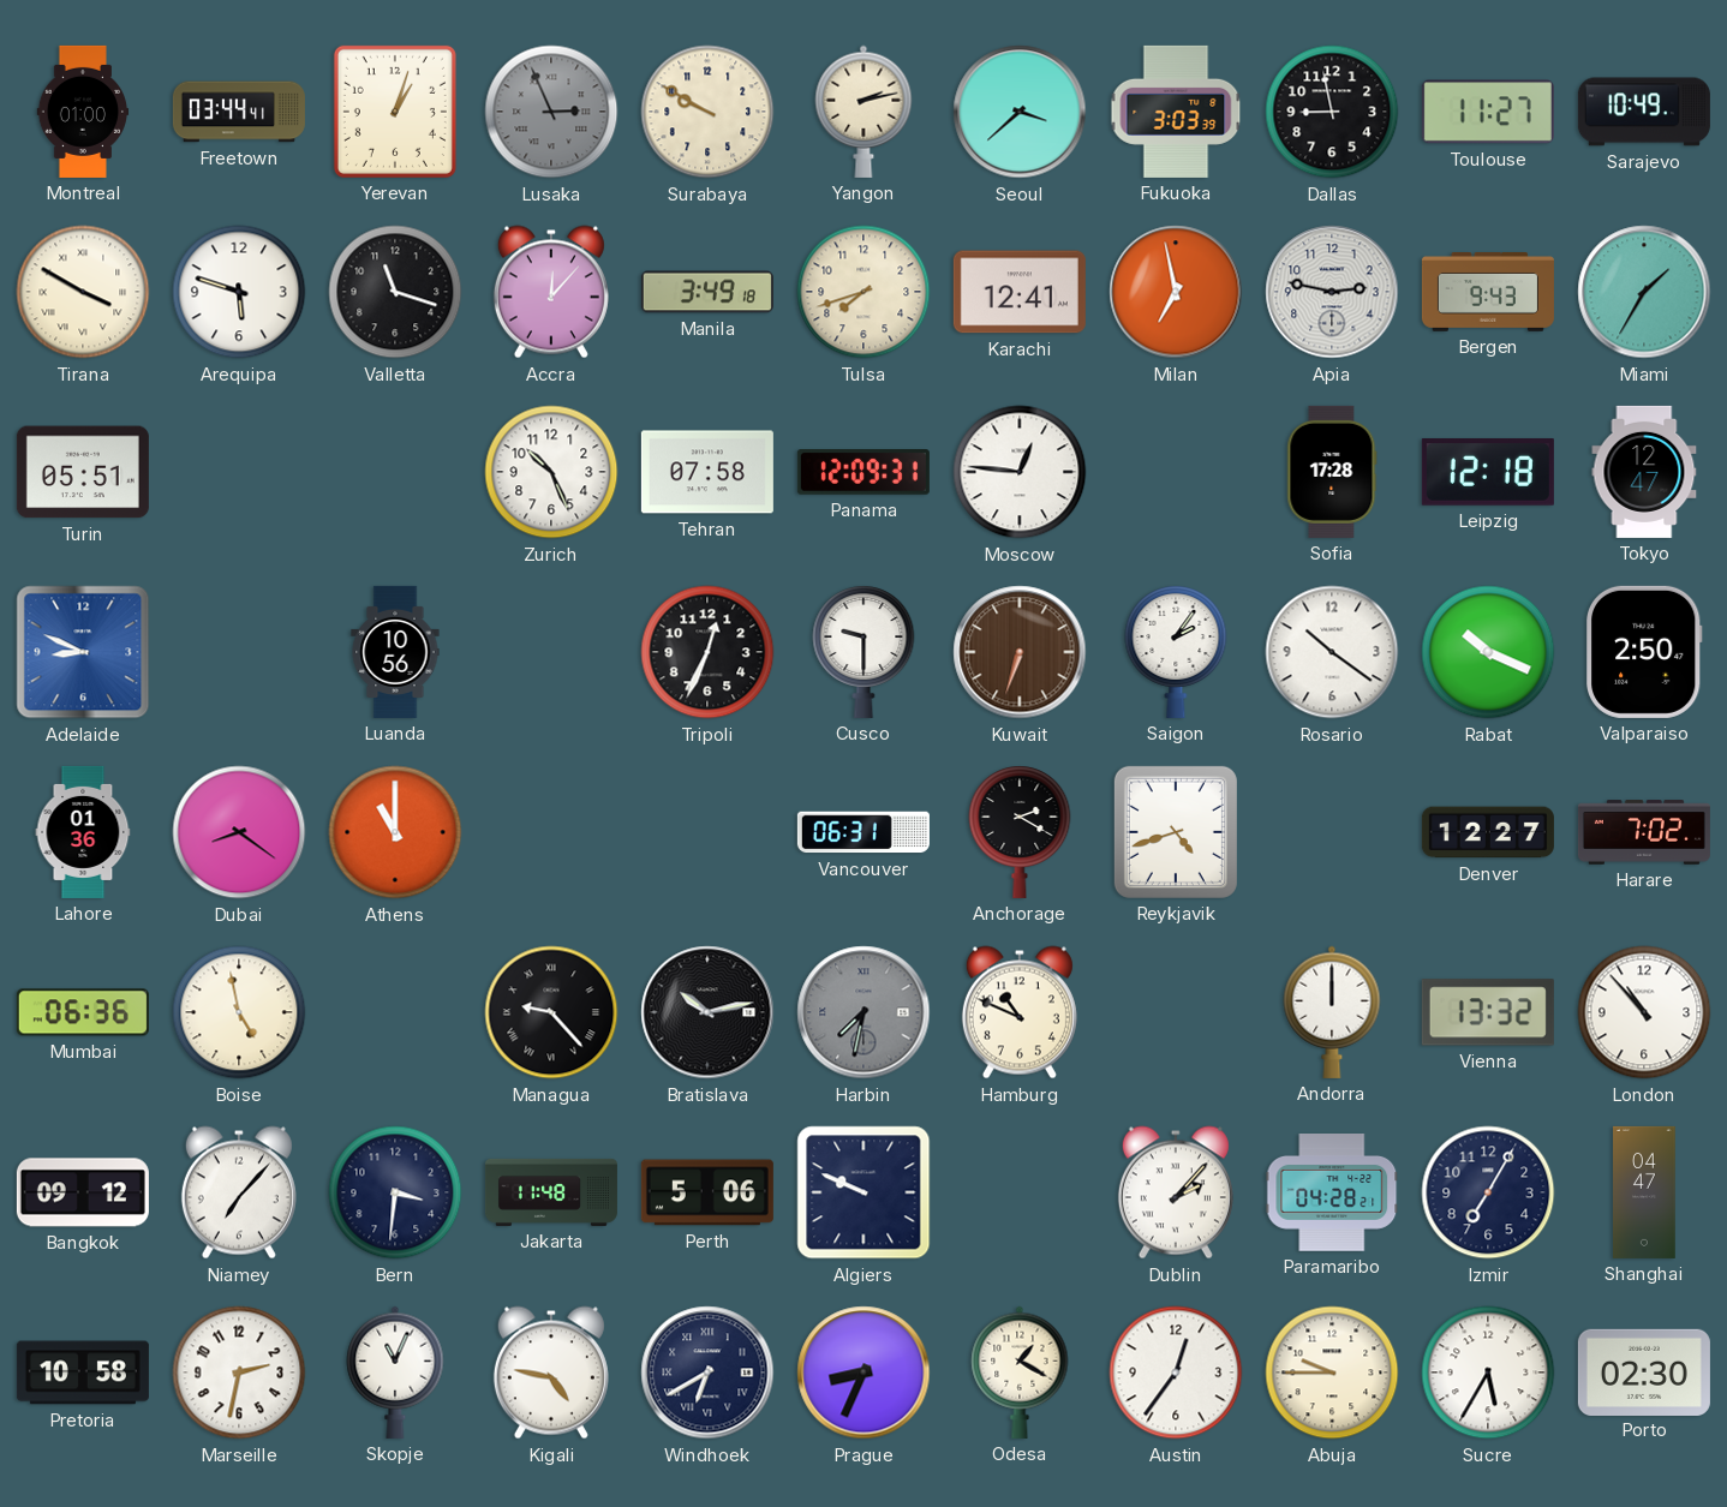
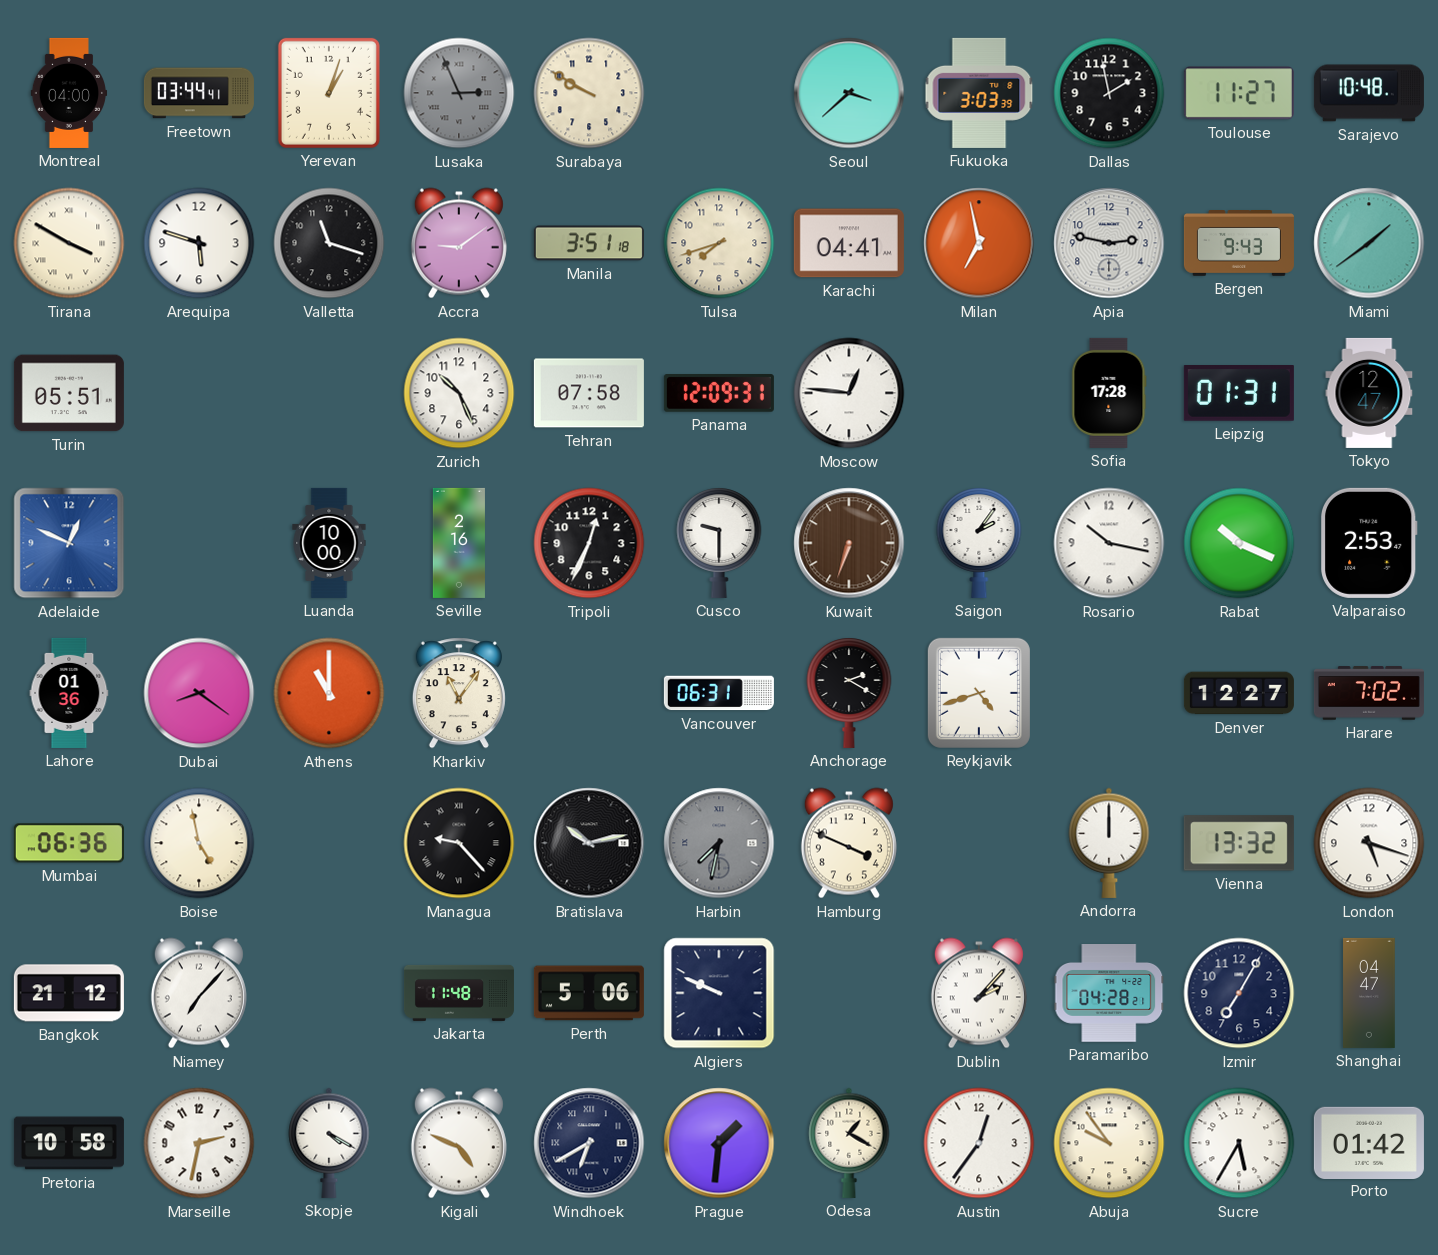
Montreal: 01:00 -> 04:00 (69, 93)
Yangon: 2:13 -> none (863, 112)
Dallas: 8:58 -> 1:58 (1109, 93)
Sarajevo: 10:49 -> 10:48 (1369, 93)
Accra: 12:07 -> 9:09 (459, 243)
Manila: 3:49 -> 3:51 (589, 243)
Karachi: 12:41 -> 04:41 (849, 243)
Miami: 1:35 -> 1:39 (1369, 243)
Leipzig: 12:18 -> 01:31 (1239, 394)
Adelaide: 8:49 -> 12:49 (69, 543)
Luanda: 10:56 -> 10:00 (329, 543)
Seville: none -> 2:16 (459, 543)
Rosario: 10:21 -> 10:17 (1109, 543)
Valparaiso: 2:50 -> 2:53 (1370, 543)
Kharkiv: none -> 11:06 (459, 693)
Hamburg: 10:49 -> 3:49 (849, 843)
London: 10:53 -> 5:18 (1369, 843)
Bangkok: 09:12 -> 21:12 (69, 993)
Bern: 3:31 -> none (395, 1192)
Skopje: 11:04 -> 4:20 (329, 1143)
Kigali: 4:47 -> 4:49 (459, 1143)
Prague: 8:34 -> 1:31 (719, 1143)
Abuja: 9:45 -> 9:54 (1109, 1143)
Porto: 02:30 -> 01:42 (1369, 1142)
